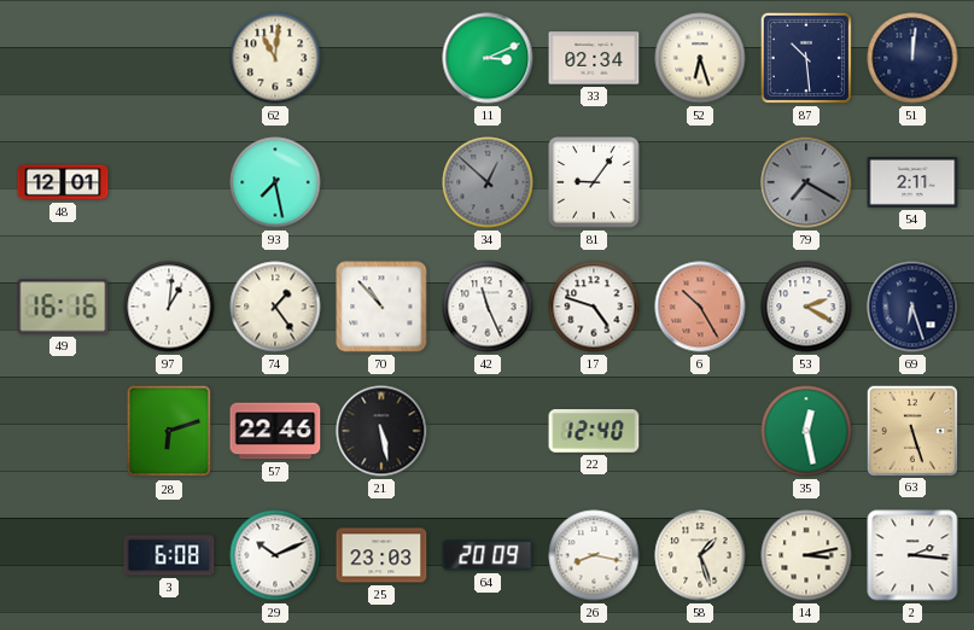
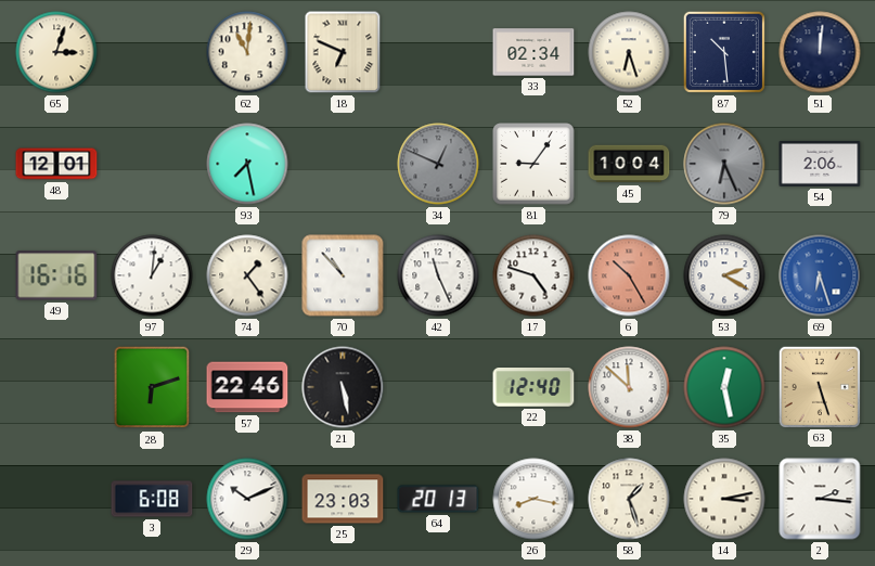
65: none -> 3:03 (56, 52)
18: none -> 6:49 (343, 52)
11: 3:11 -> none (488, 58)
34: 12:52 -> 12:49 (438, 164)
45: none -> 10:04 (629, 164)
79: 7:20 -> 6:26 (724, 164)
54: 2:11 -> 2:06 (820, 165)
69 dial: navy -> blue (820, 275)
38: none -> 11:52 (629, 387)
64: 20:09 -> 20:13 (438, 499)
